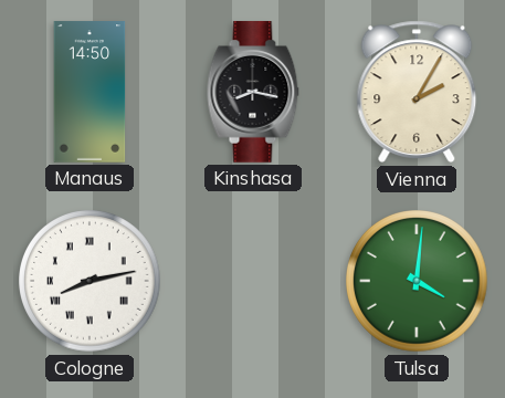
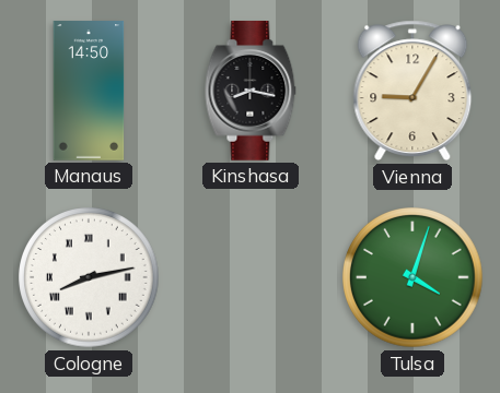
Vienna: 2:05 -> 9:05 (412, 91)
Tulsa: 4:01 -> 4:03 (412, 277)
